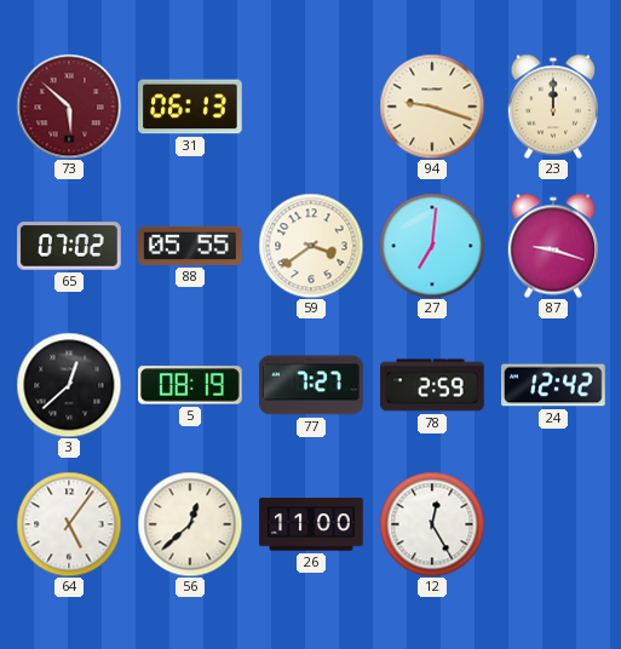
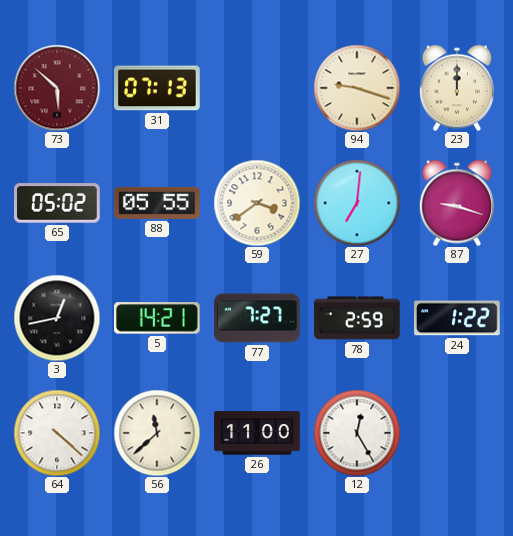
31: 06:13 -> 07:13 (157, 88)
65: 07:02 -> 05:02 (57, 203)
3: 12:38 -> 12:43 (57, 318)
5: 08:19 -> 14:21 (158, 318)
24: 12:42 -> 1:22 (457, 318)
64: 5:06 -> 4:22 (57, 433)
56: 12:38 -> 11:38 (157, 433)
